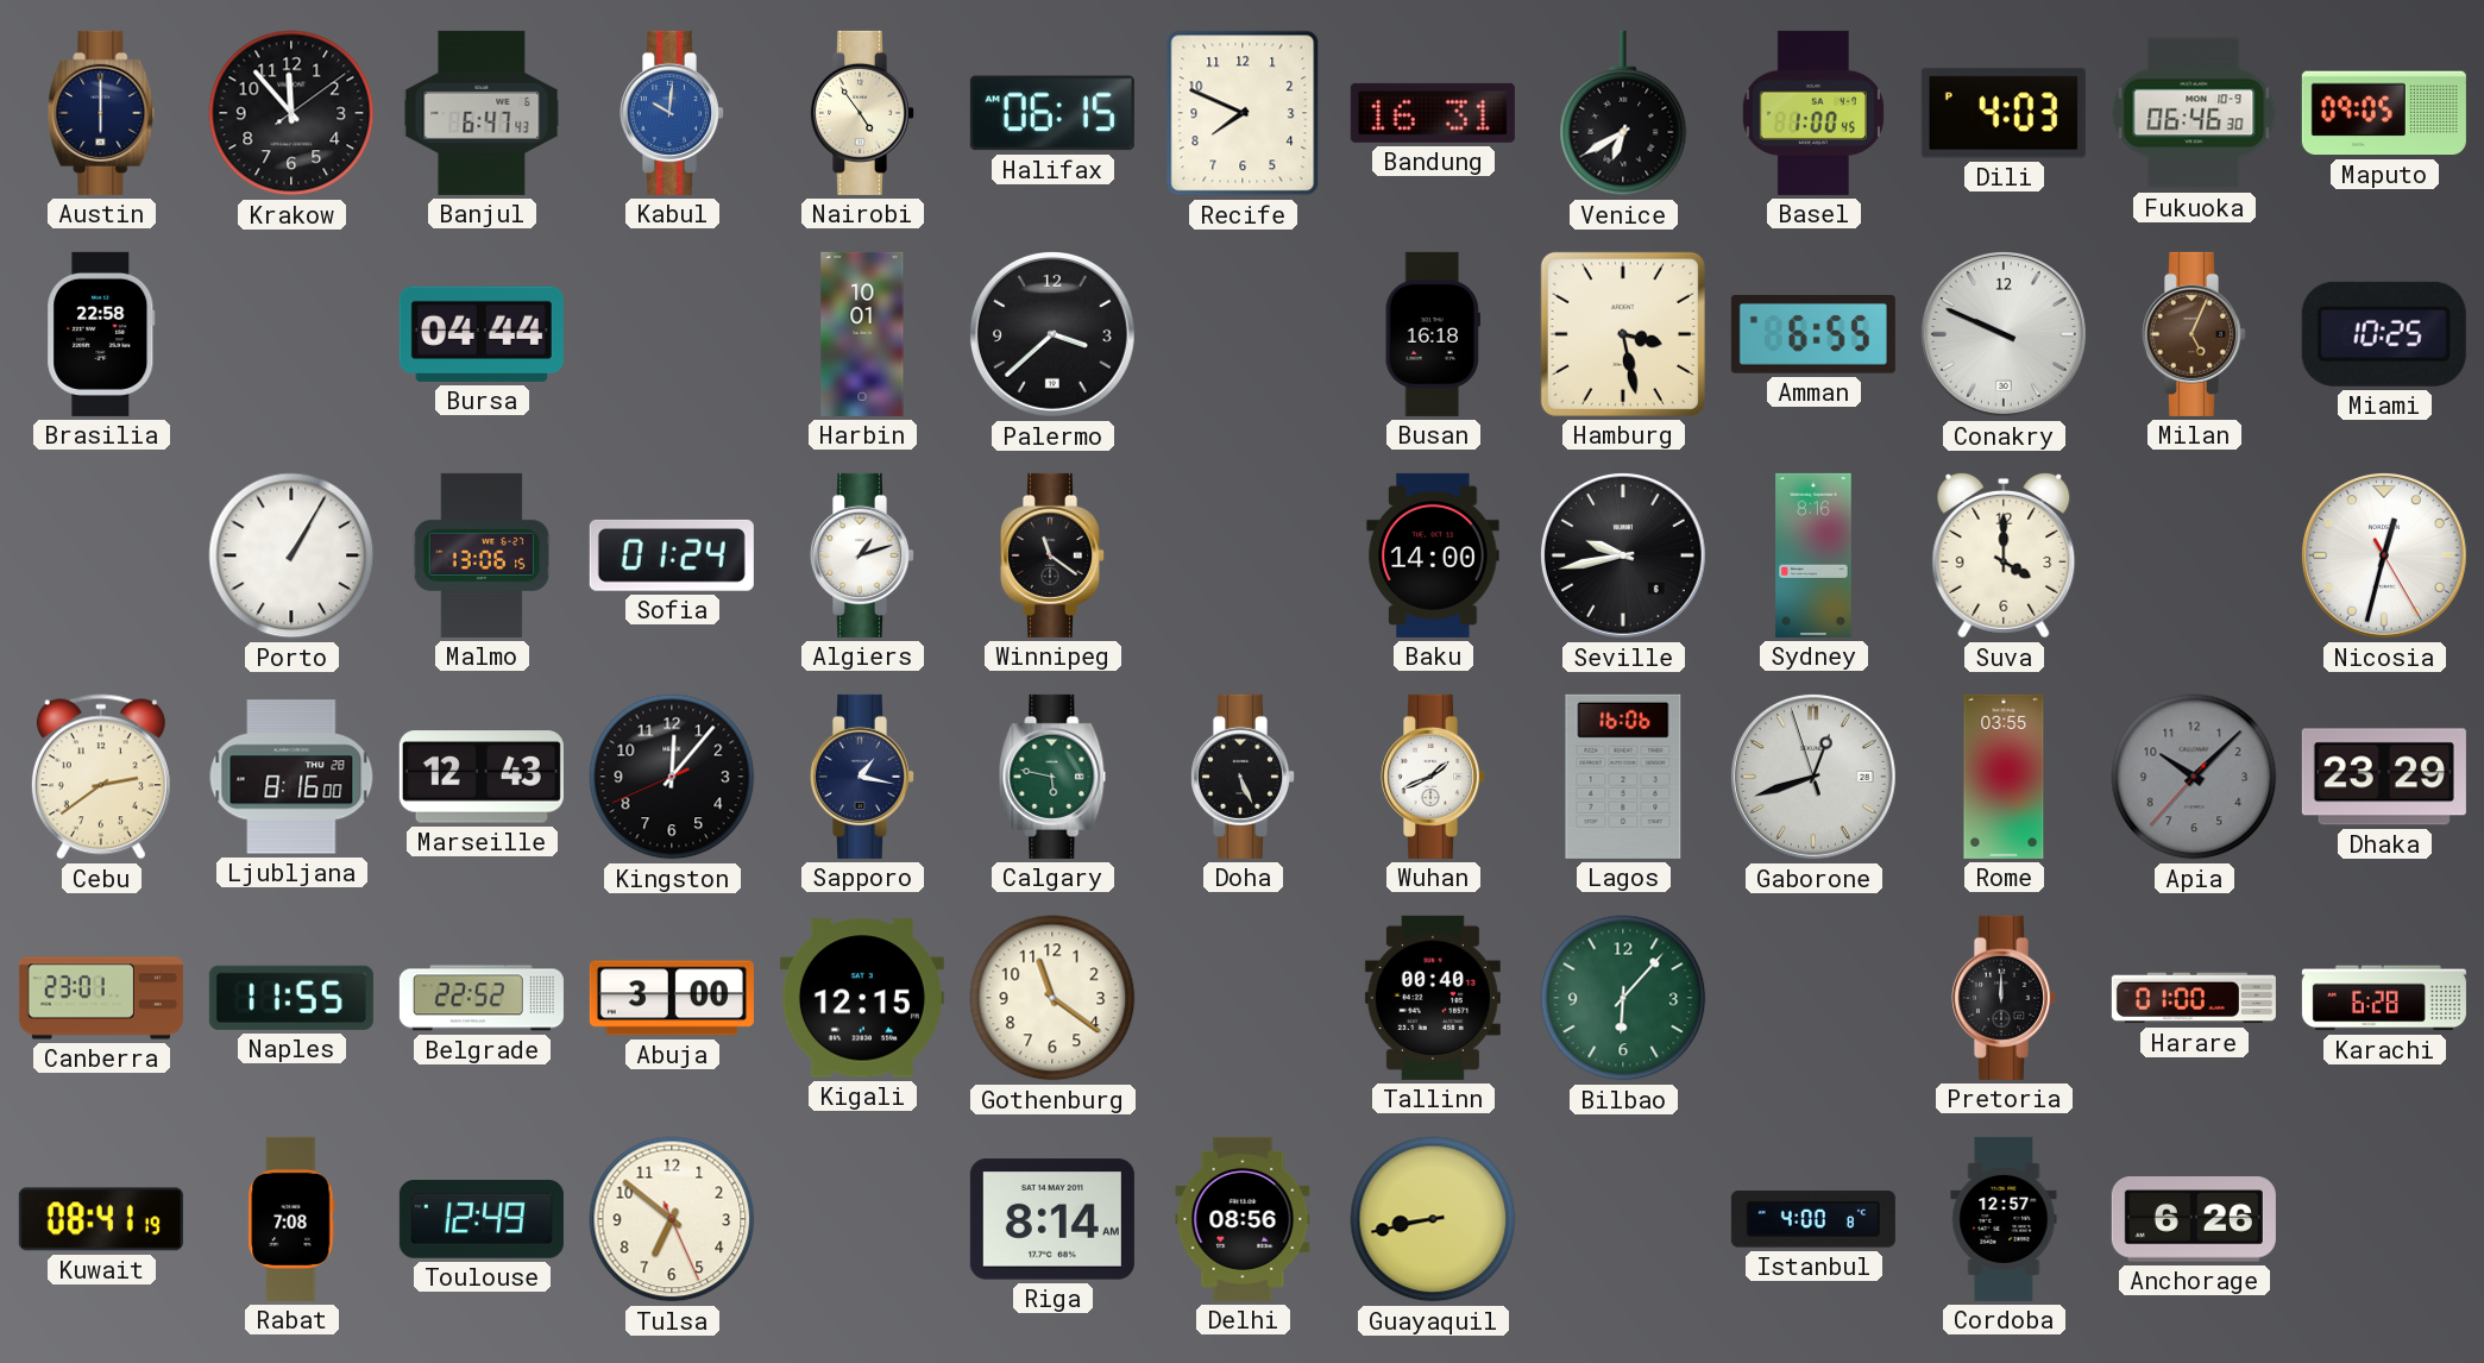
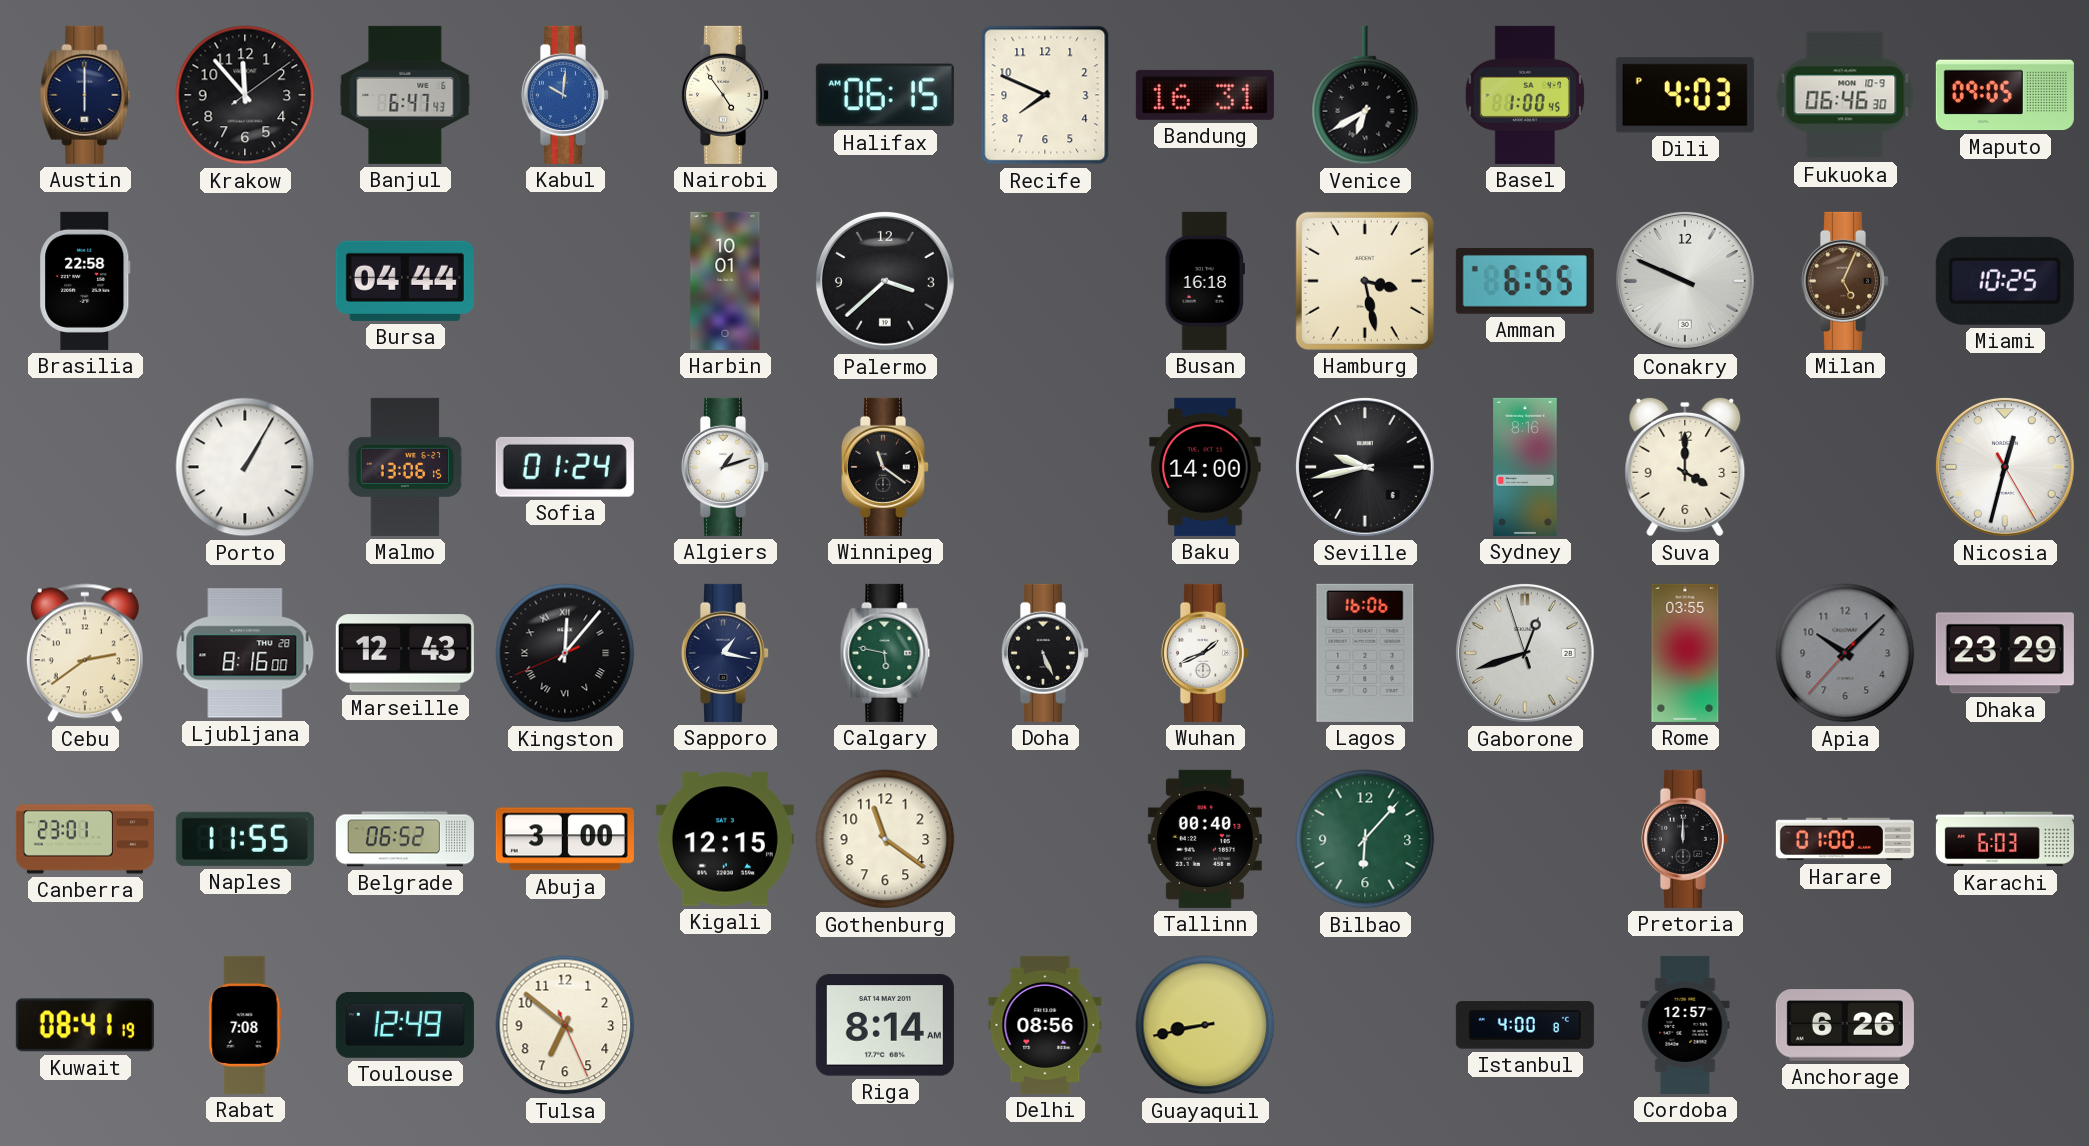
Kingston numerals: Arabic -> Roman (565, 653)
Belgrade: 22:52 -> 06:52 (405, 839)
Karachi: 6:28 -> 6:03 (2005, 839)
